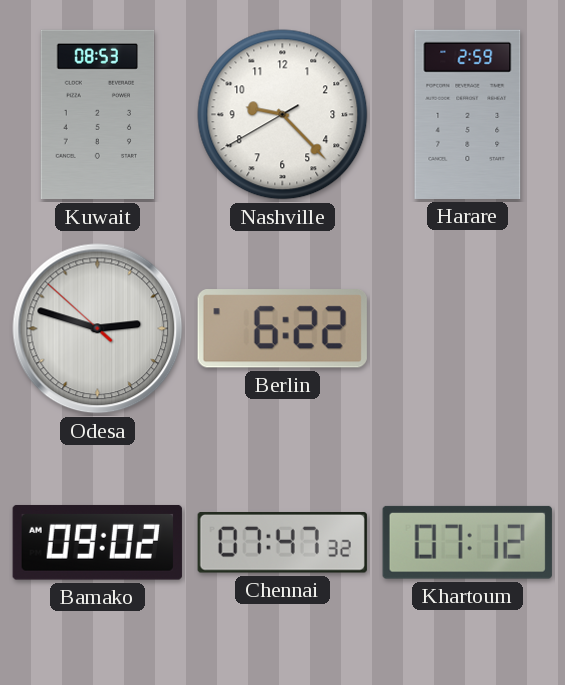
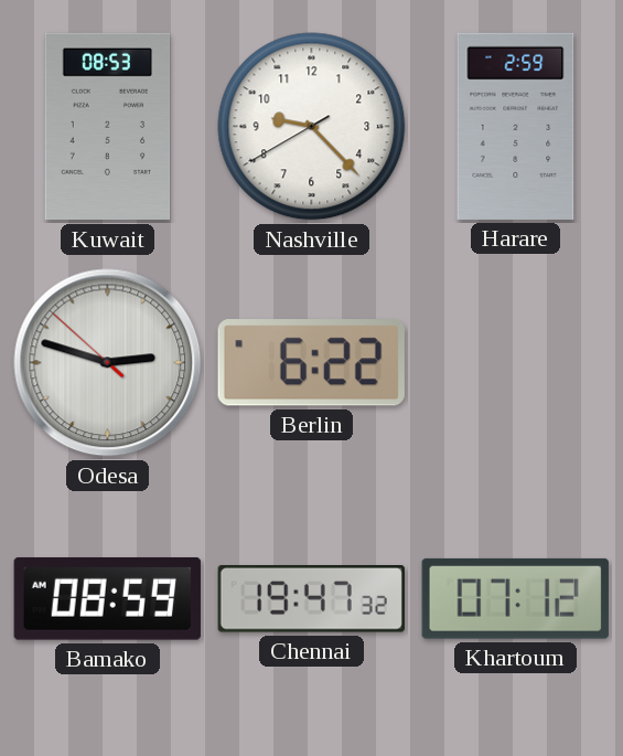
Bamako: 09:02 -> 08:59 (107, 598)
Chennai: 07:47 -> 19:47 (311, 599)
